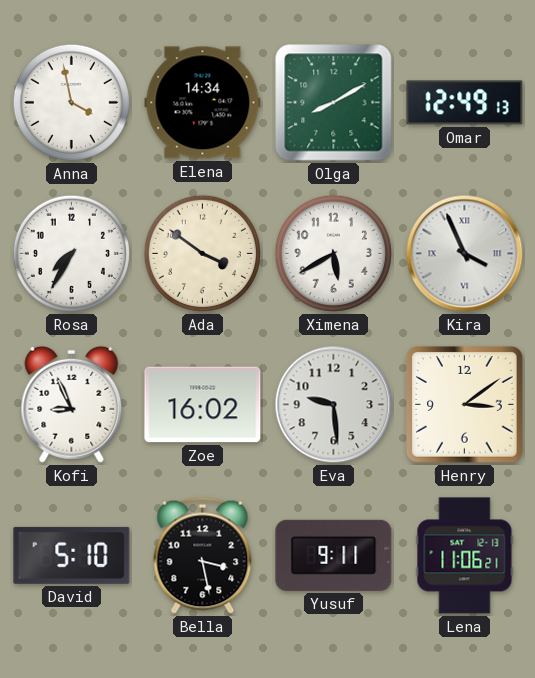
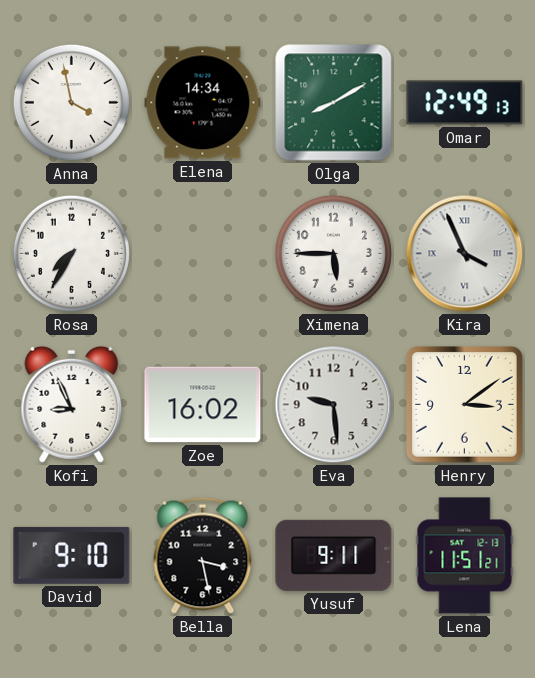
Ada: 3:51 -> none (202, 253)
Ximena: 5:40 -> 5:45 (333, 253)
David: 5:10 -> 9:10 (72, 555)
Lena: 11:06 -> 11:51 (465, 556)
